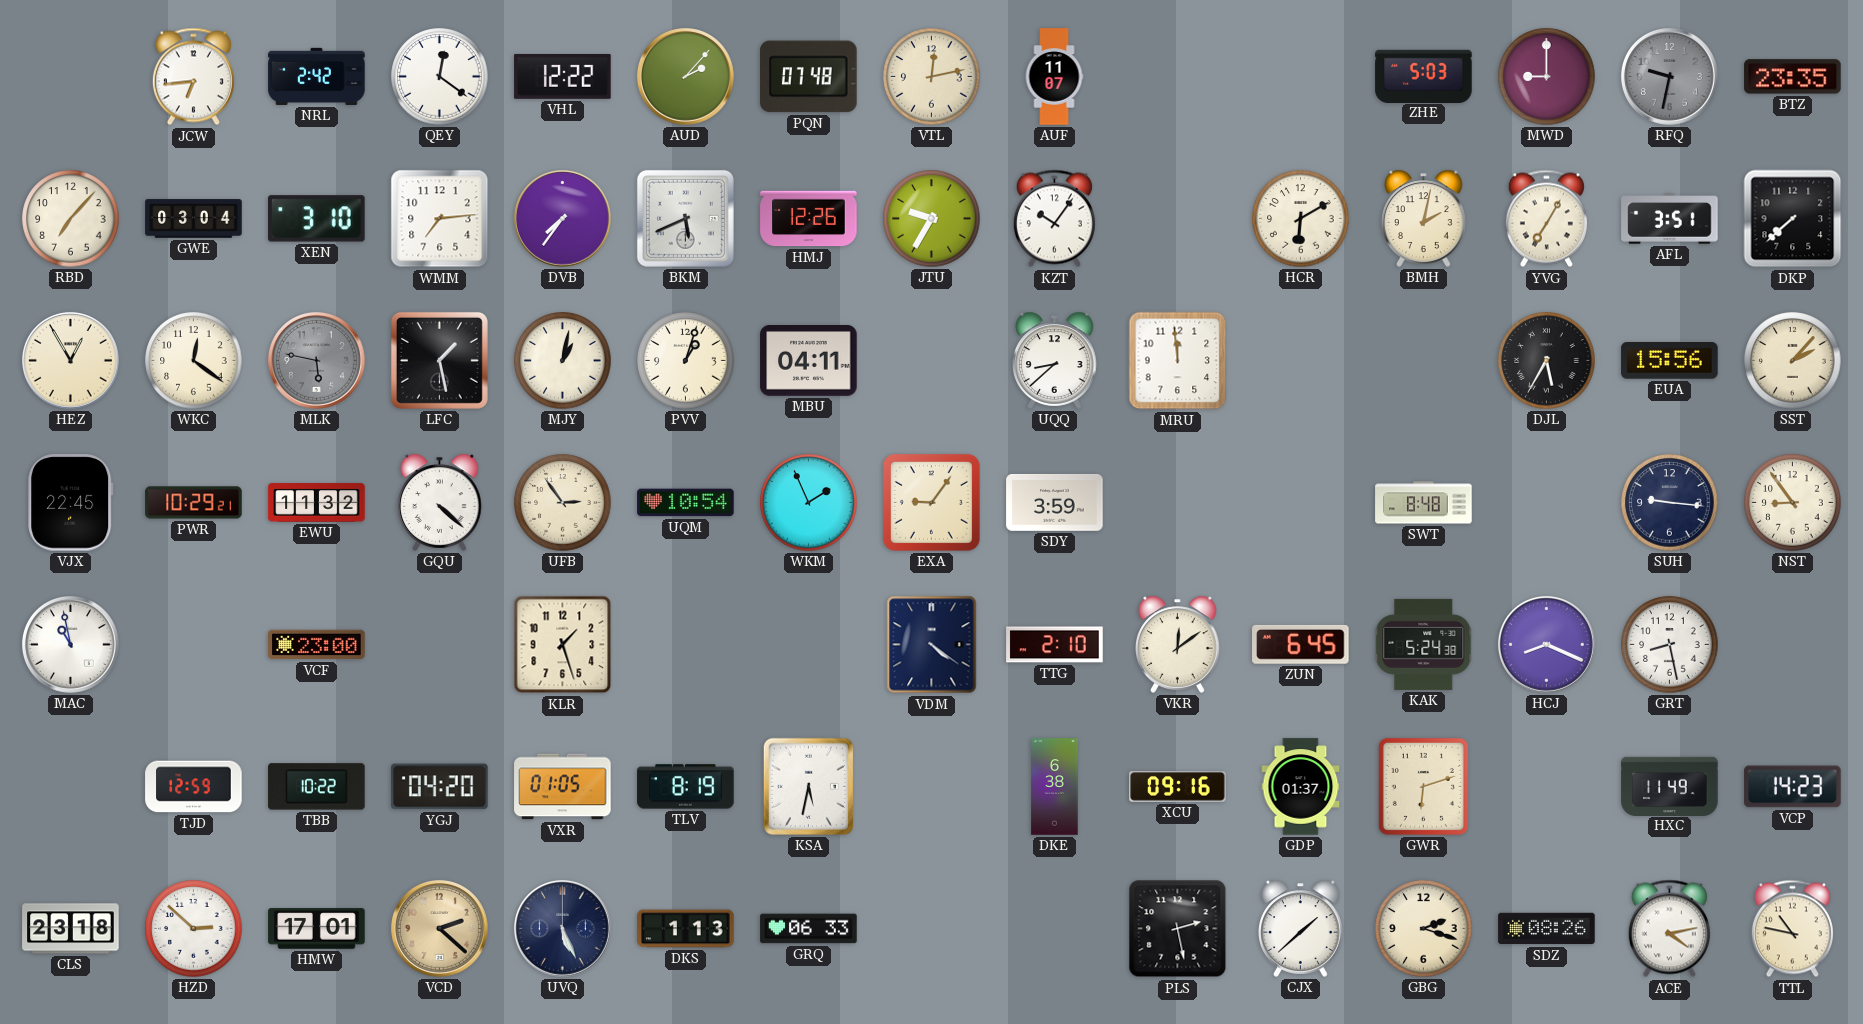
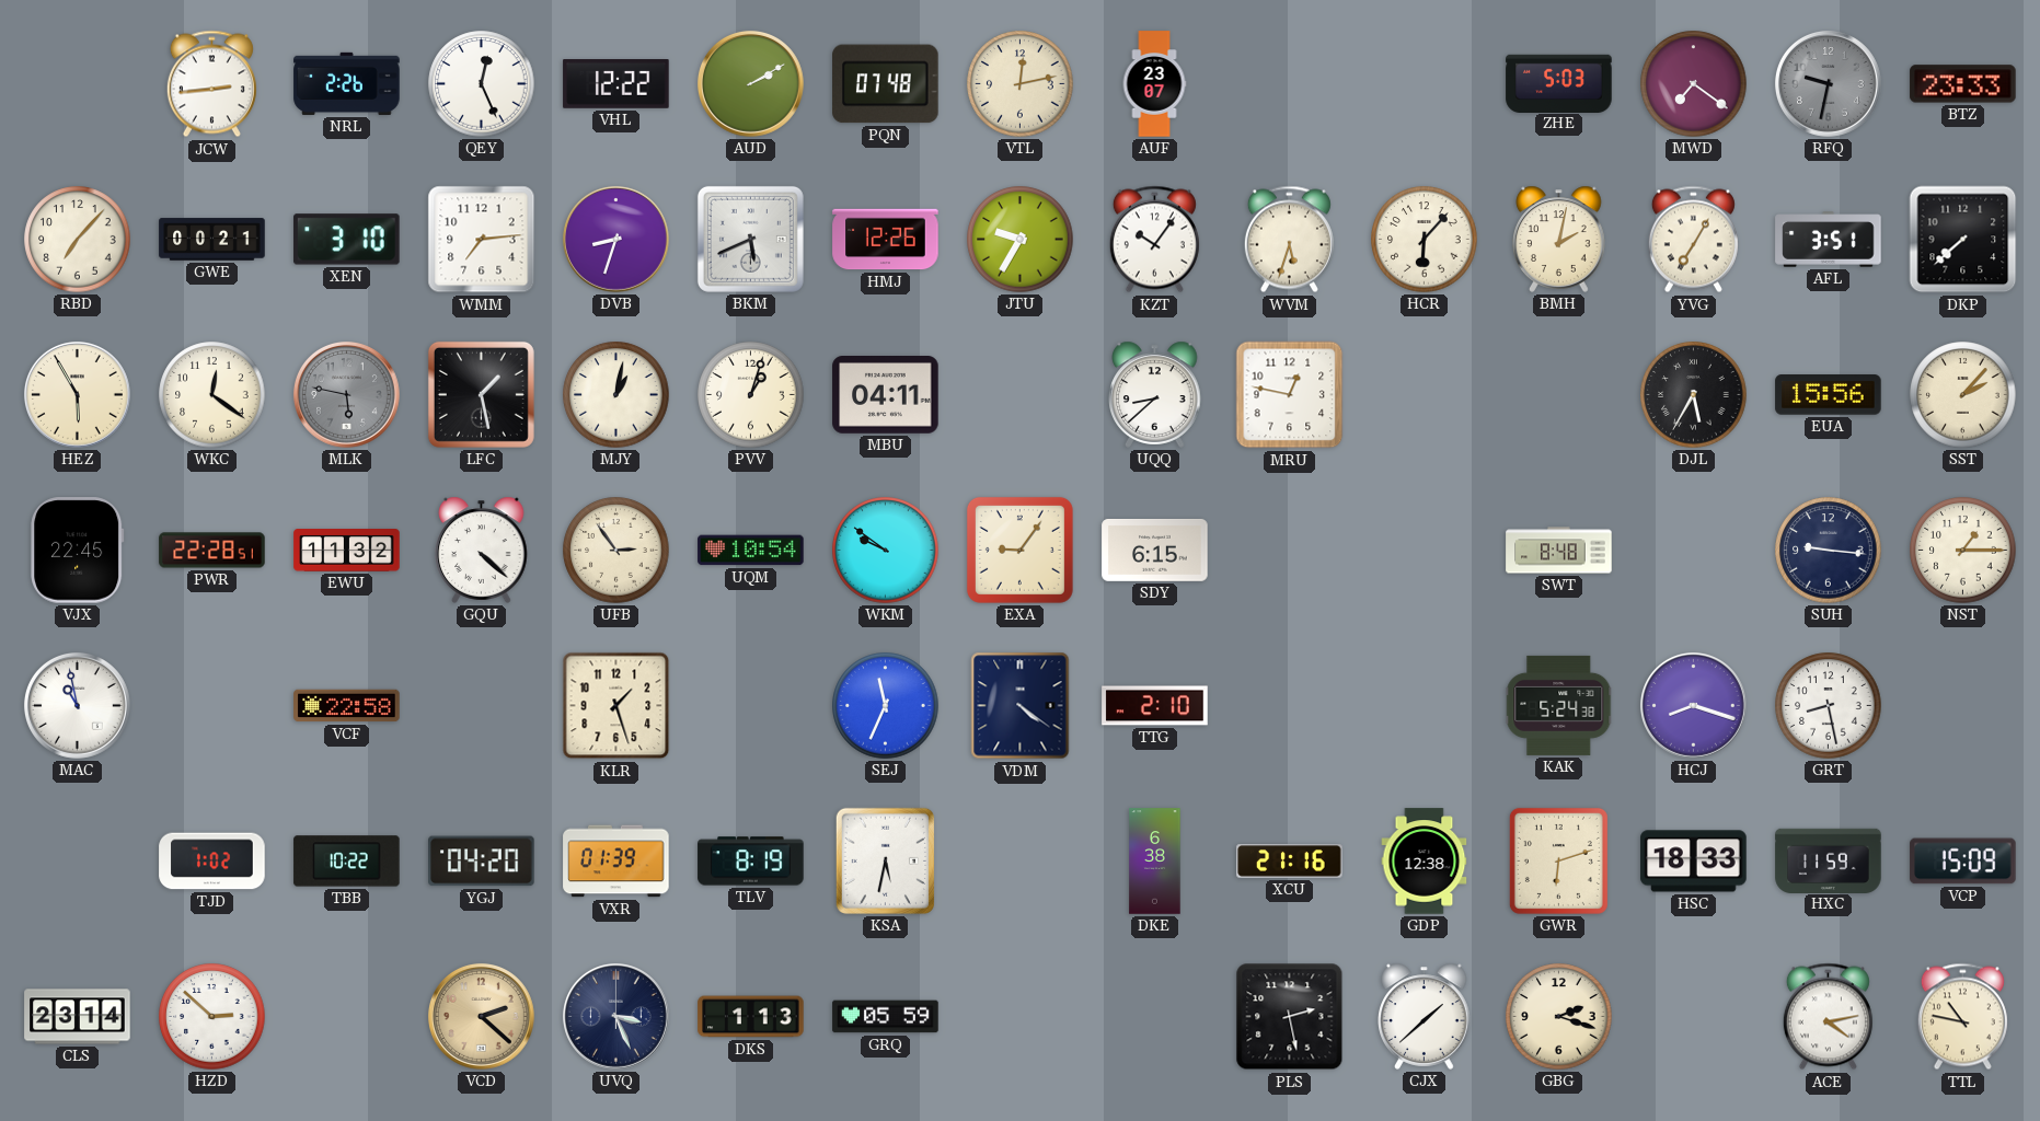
JCW: 6:44 -> 2:44 (211, 84)
NRL: 2:42 -> 2:26 (347, 83)
QEY: 12:21 -> 12:26 (482, 84)
AUD: 2:07 -> 2:10 (751, 84)
AUF: 11:07 -> 23:07 (1154, 84)
MWD: 9:00 -> 7:21 (1694, 84)
BTZ: 23:35 -> 23:33 (1963, 84)
GWE: 03:04 -> 00:21 (212, 240)
DVB: 7:36 -> 8:33 (616, 240)
WVM: none -> 5:33 (1289, 240)
HCR: 6:10 -> 6:07 (1425, 240)
HEZ: 12:55 -> 5:55 (78, 395)
MRU: 11:59 -> 12:47 (1290, 395)
PWR: 10:29 -> 22:28 (212, 551)
WKM: 1:56 -> 9:51 (886, 551)
SDY: 3:59 -> 6:15 (1155, 550)
NST: 8:54 -> 1:15 (1963, 551)
VCF: 23:00 -> 22:58 (347, 706)
SEJ: none -> 11:34 (886, 706)
VKR: 12:09 -> none (1178, 644)
ZUN: 6:45 -> none (1301, 644)
HCJ: 8:19 -> 8:18 (1694, 706)
TJD: 12:59 -> 1:02 (212, 862)
VXR: 01:05 -> 01:39 (616, 862)
XCU: 09:16 -> 21:16 (1290, 862)
GDP: 01:37 -> 12:38 (1425, 862)
HSC: none -> 18:33 (1694, 862)
HXC: 11:49 -> 11:59 (1829, 860)
VCP: 14:23 -> 15:09 (1963, 862)
CLS: 23:18 -> 23:14 (78, 1017)
HMW: 17:01 -> none (317, 929)
UVQ: 5:26 -> 3:26 (616, 1017)
GRQ: 06:33 -> 05:59 (886, 1017)
SDZ: 08:26 -> none (1547, 929)
